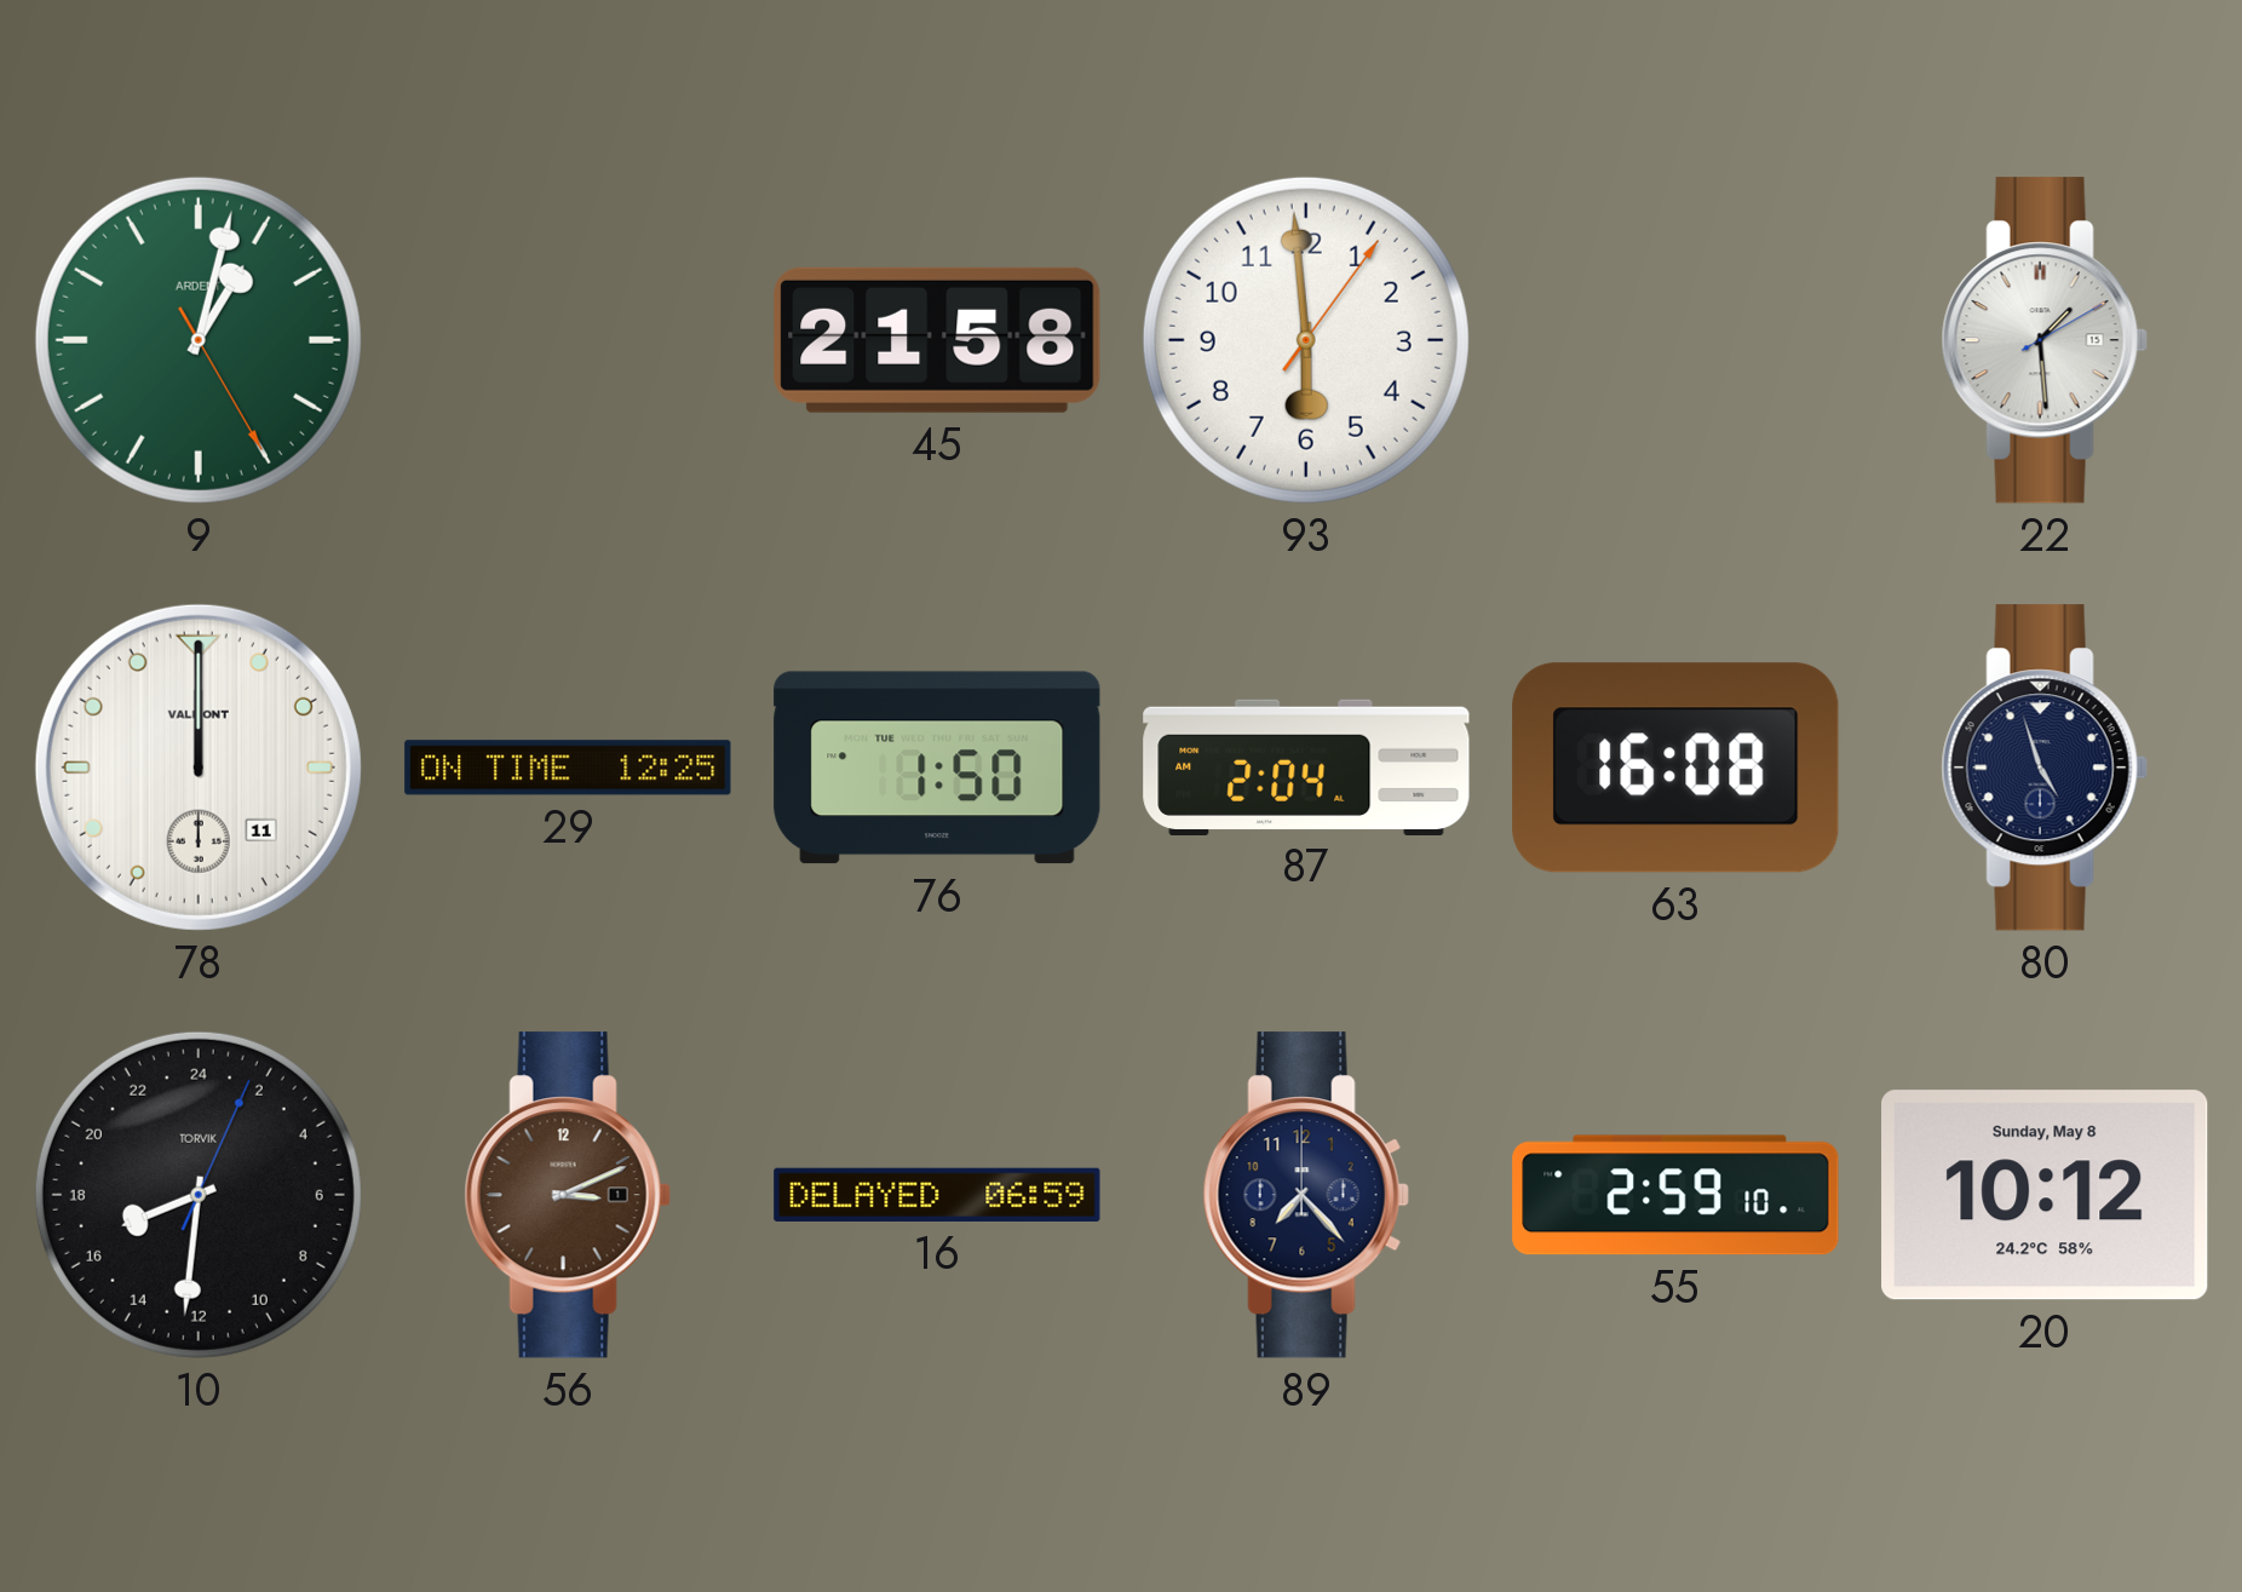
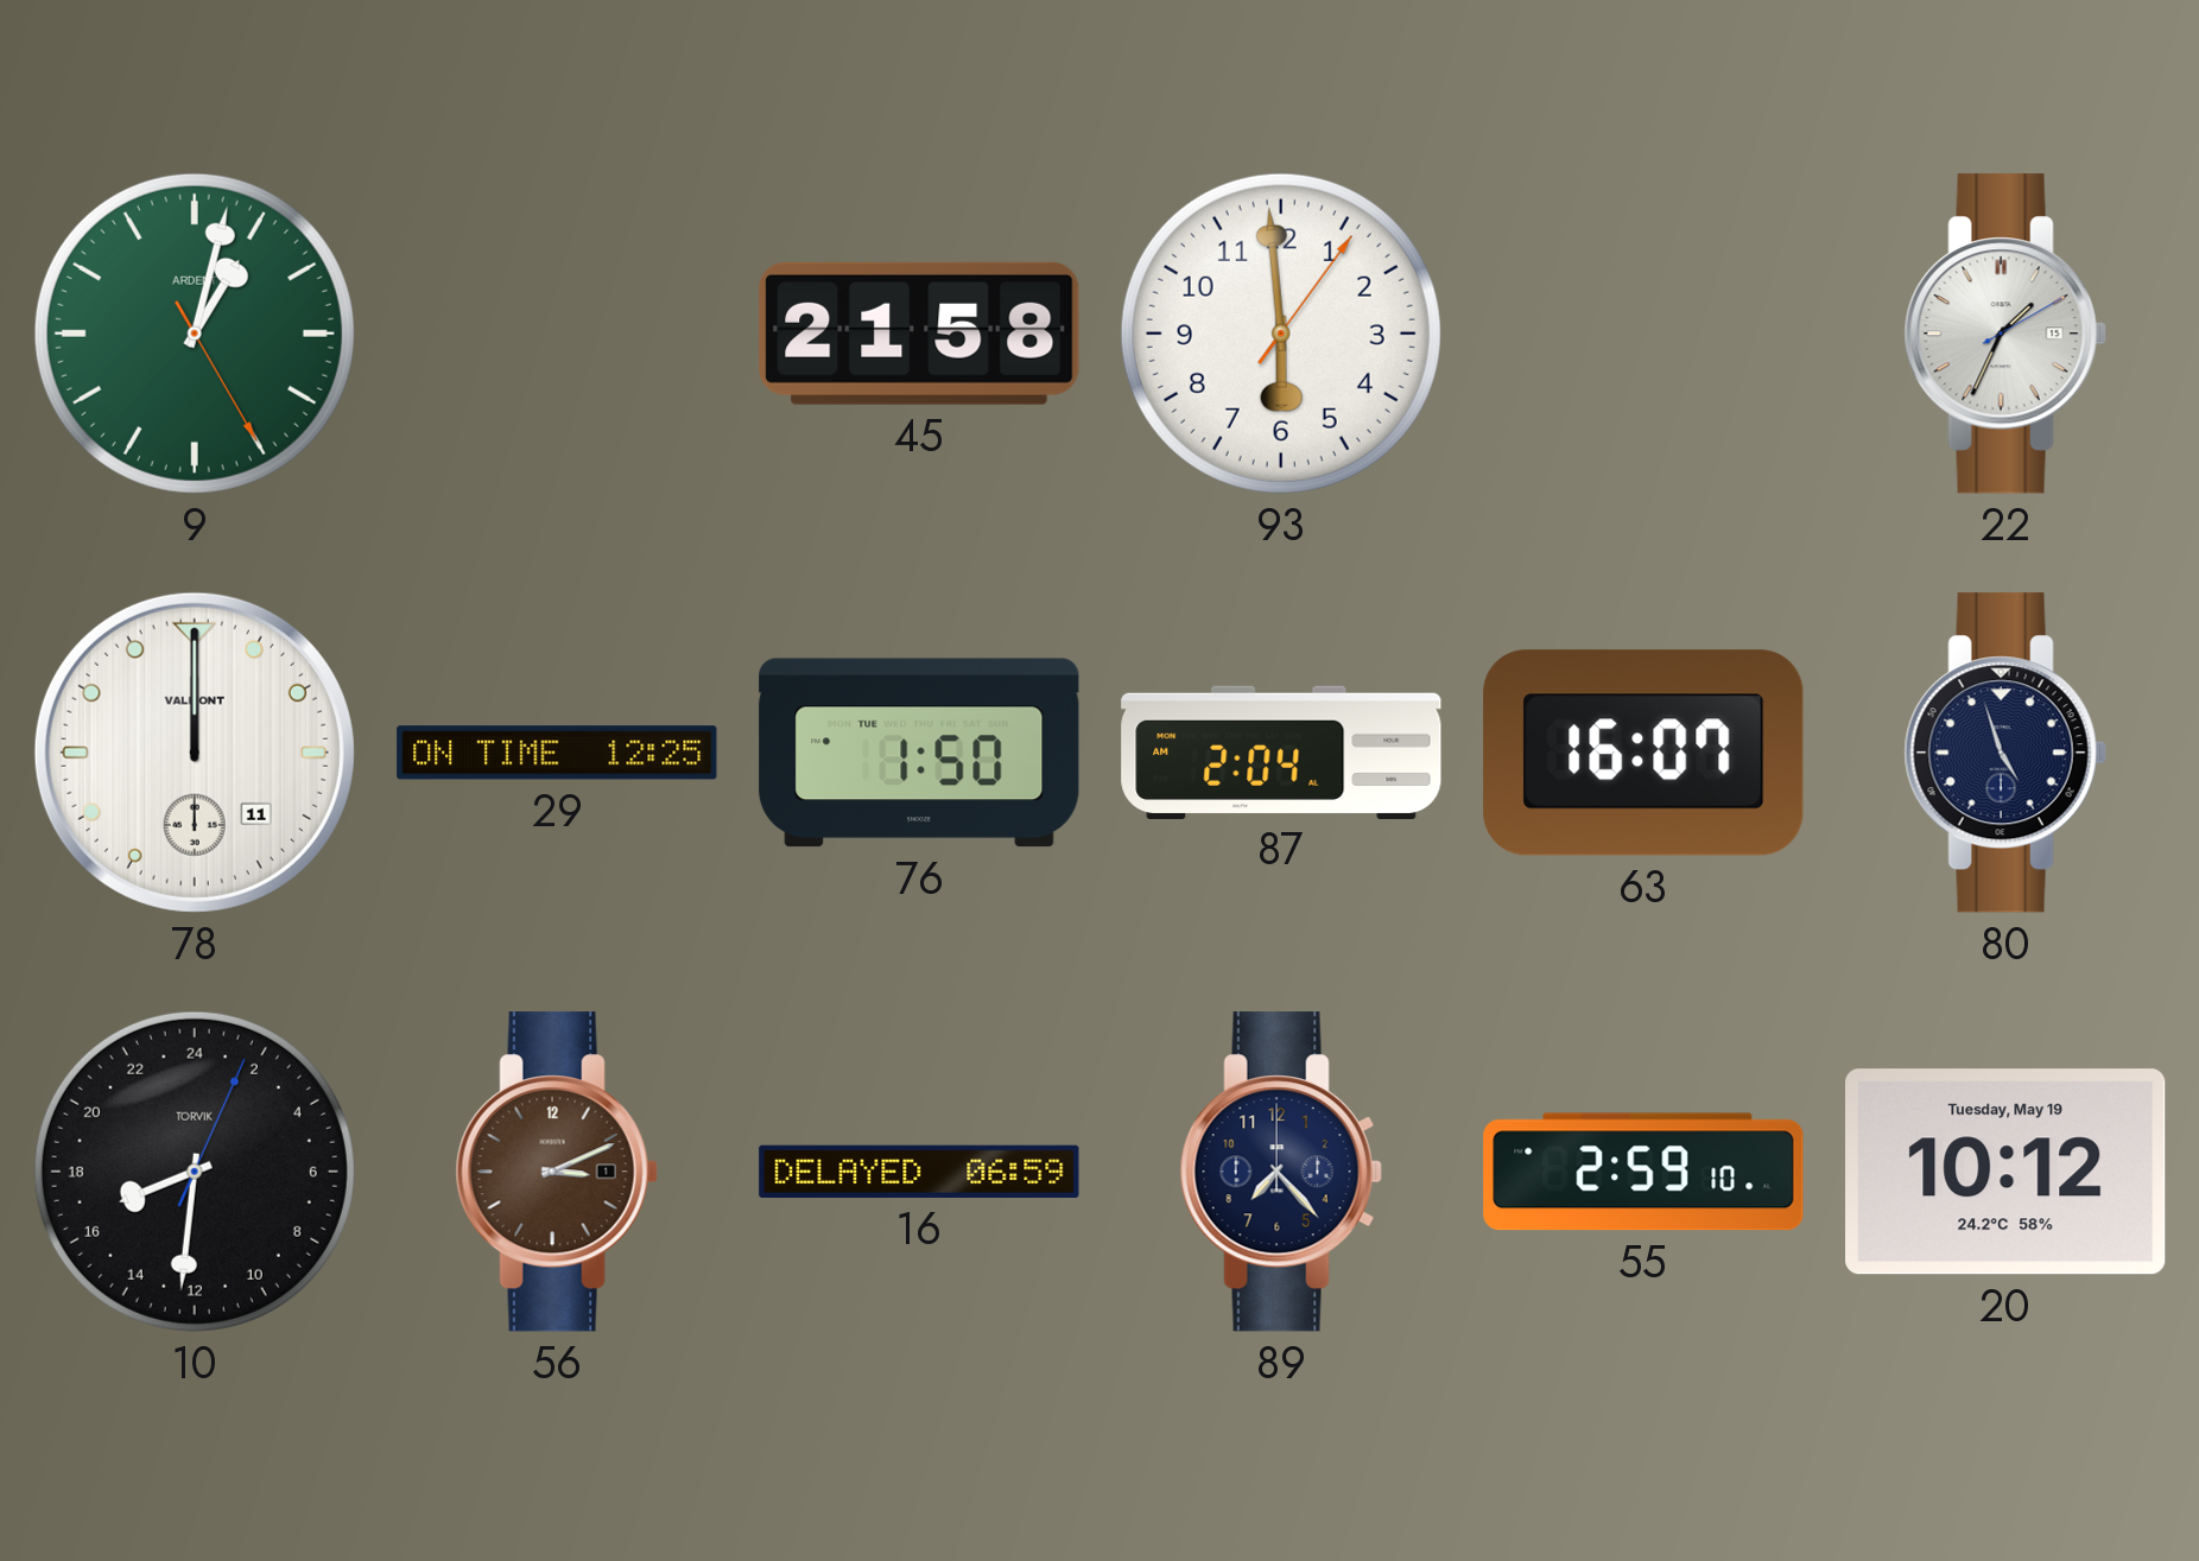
22: 1:29 -> 1:34 (2005, 334)
63: 16:08 -> 16:07 (1643, 753)
20 date: Sunday, May 8 -> Tuesday, May 19 (2005, 1172)
